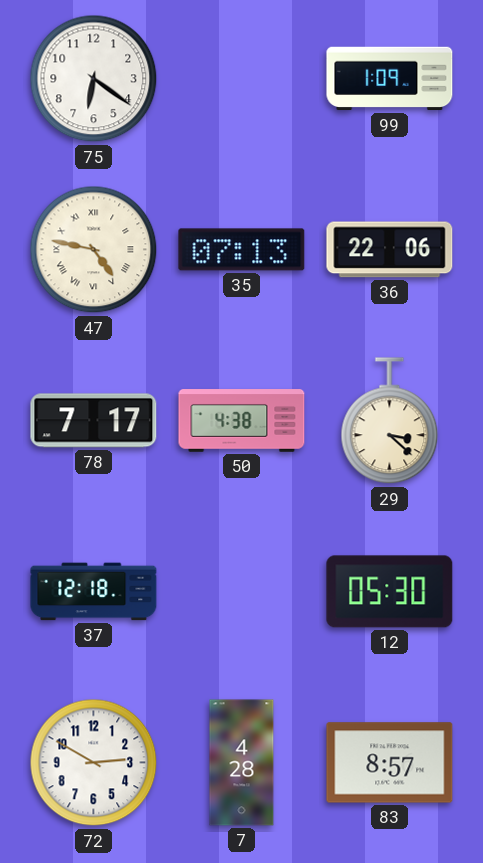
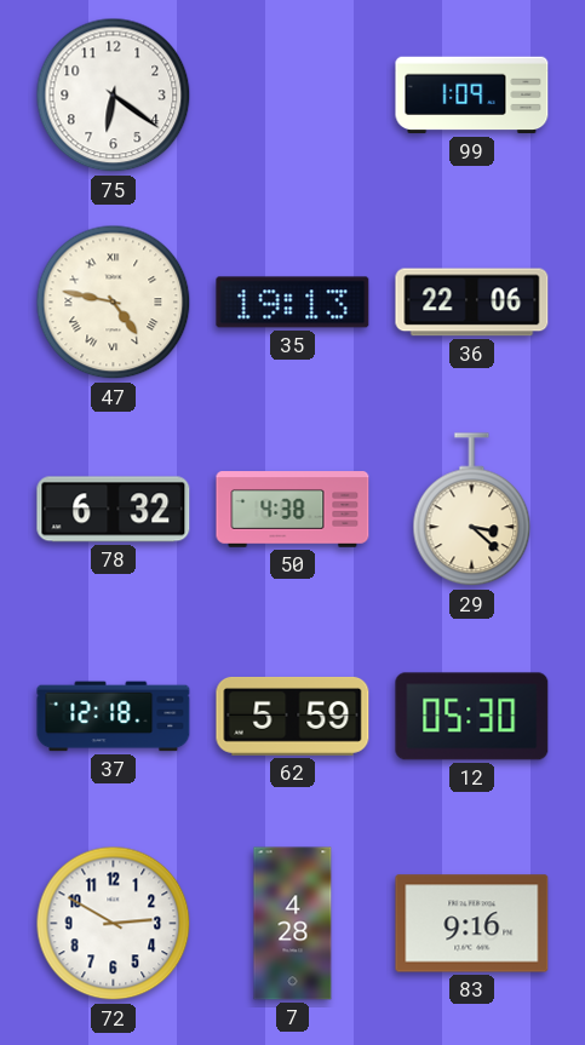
35: 07:13 -> 19:13 (293, 303)
78: 7:17 -> 6:32 (114, 510)
62: none -> 5:59 (293, 716)
83: 8:57 -> 9:16 (472, 924)
